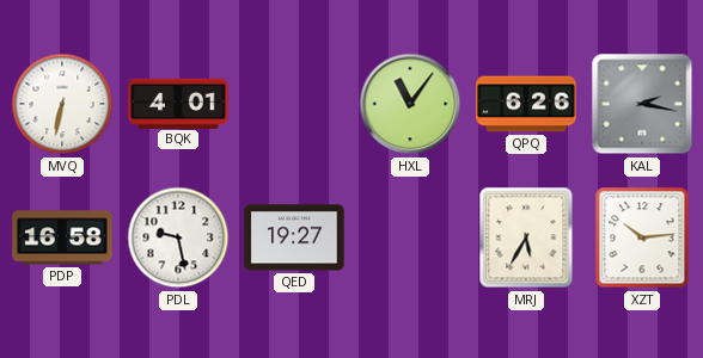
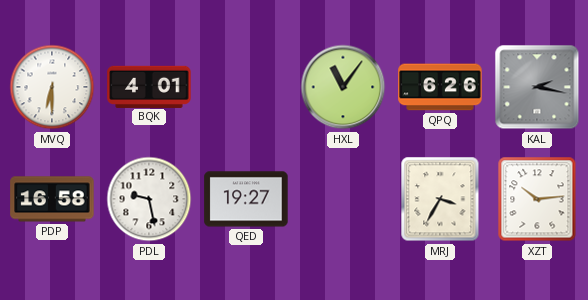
MVQ: 6:32 -> 6:30 (52, 87)
MRJ: 5:35 -> 3:35 (440, 199)
